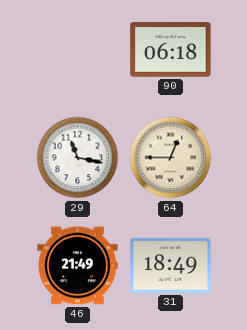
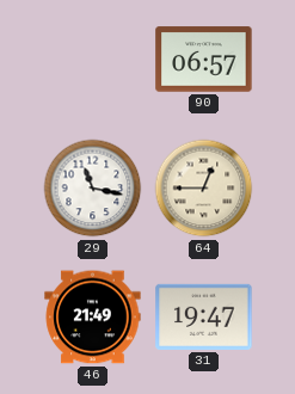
90: 06:18 -> 06:57 (204, 60)
31: 18:49 -> 19:47 (204, 316)
